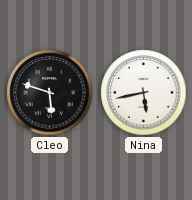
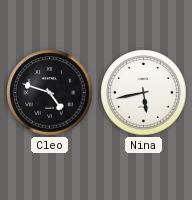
Cleo: 5:48 -> 4:48 (50, 93)
